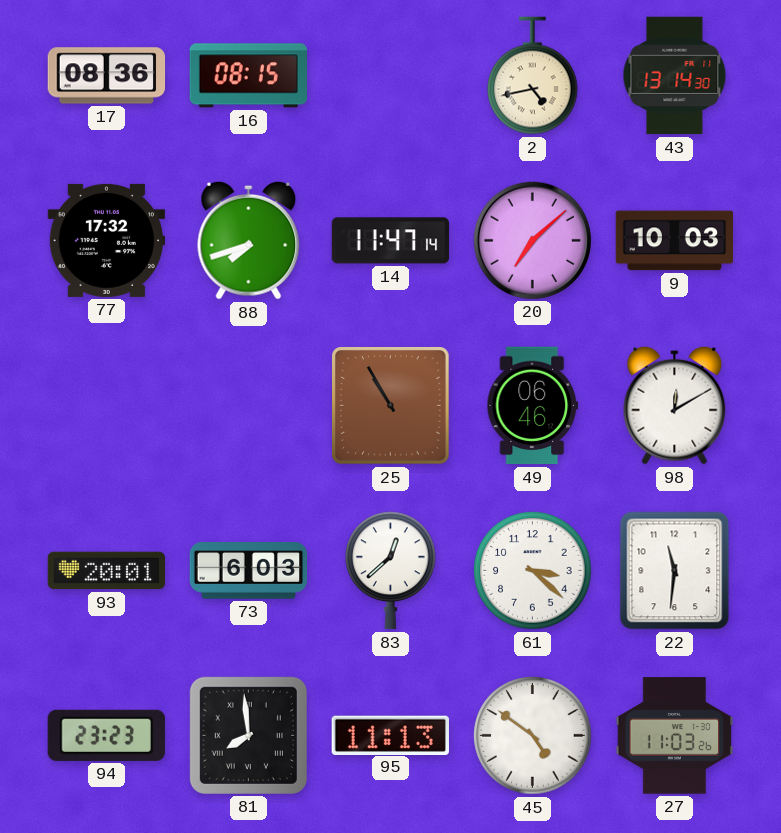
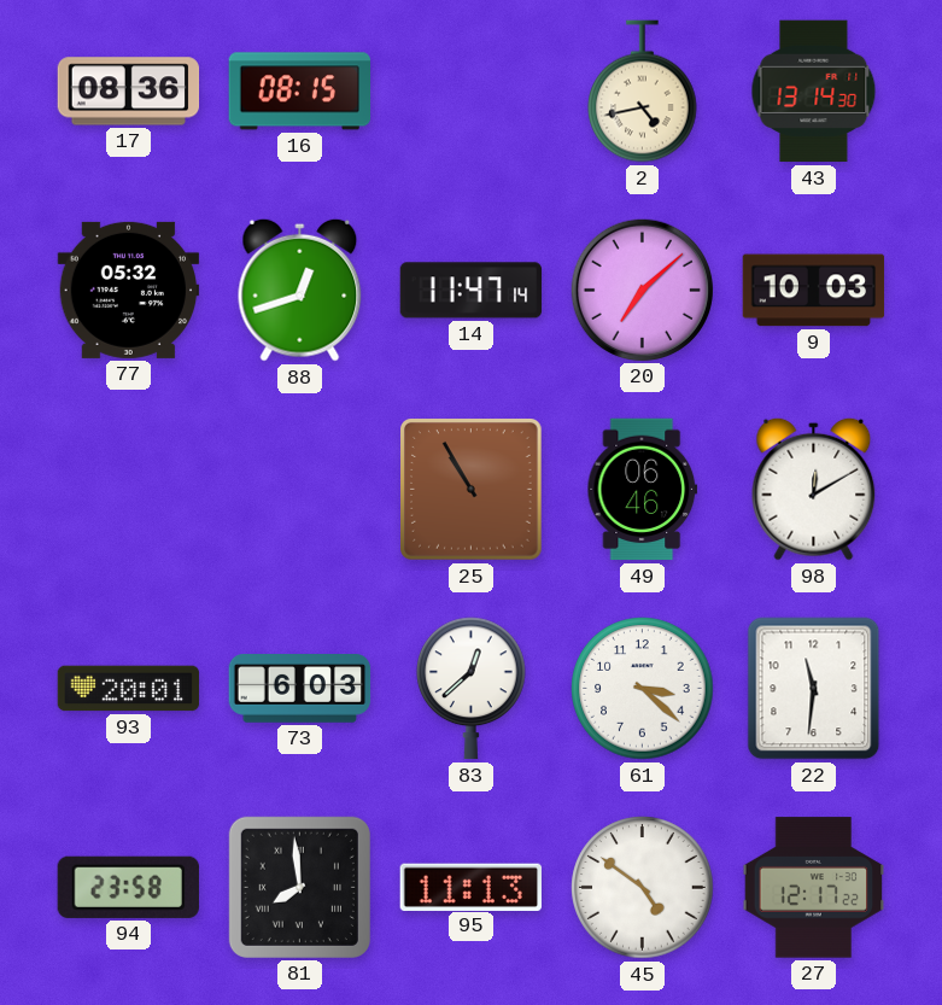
77: 17:32 -> 05:32 (129, 290)
88: 7:42 -> 12:42 (300, 290)
94: 23:23 -> 23:58 (128, 887)
27: 11:03 -> 12:17 (814, 888)
